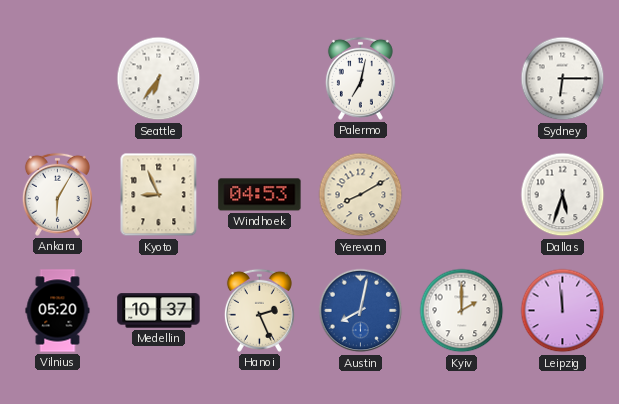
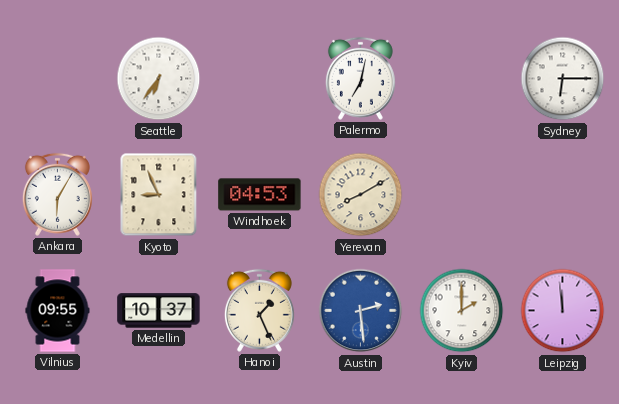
Dallas: 5:33 -> none (563, 195)
Vilnius: 05:20 -> 09:55 (58, 311)
Hanoi: 2:26 -> 1:26 (259, 310)
Austin: 8:02 -> 2:29 (361, 311)
